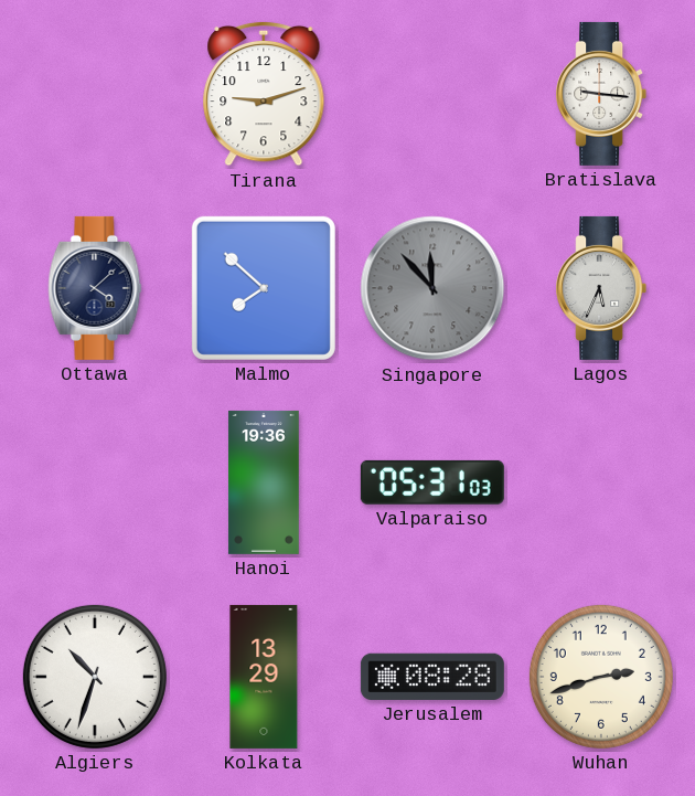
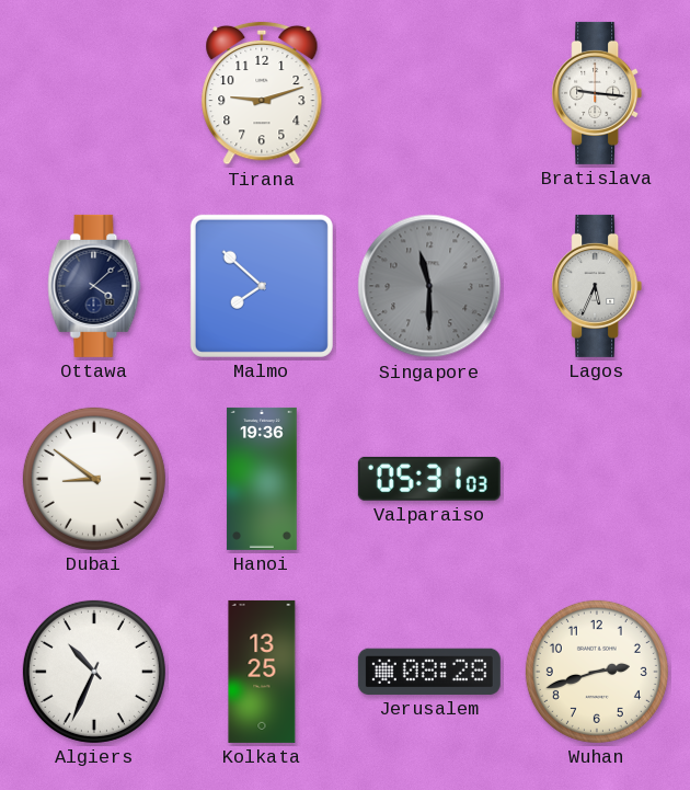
Singapore: 11:53 -> 11:30 (429, 286)
Dubai: none -> 8:51 (94, 479)
Algiers: 10:33 -> 10:34 (94, 672)
Kolkata: 13:29 -> 13:25 (262, 672)
